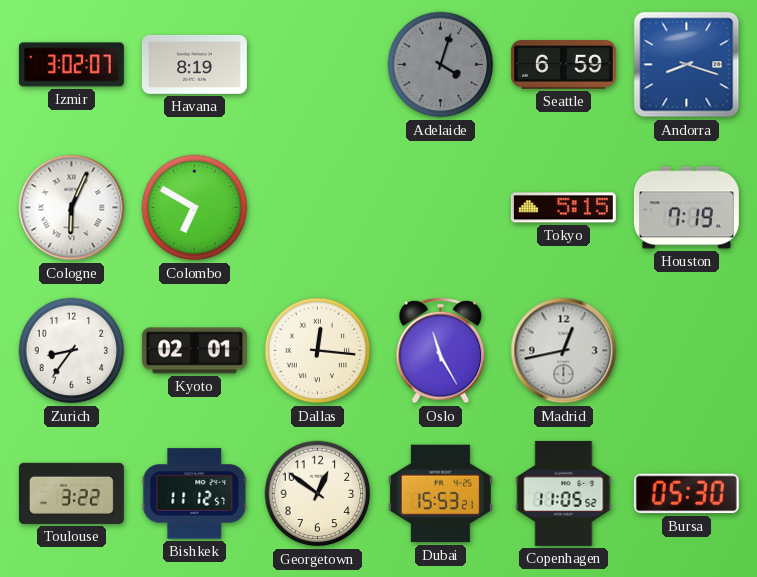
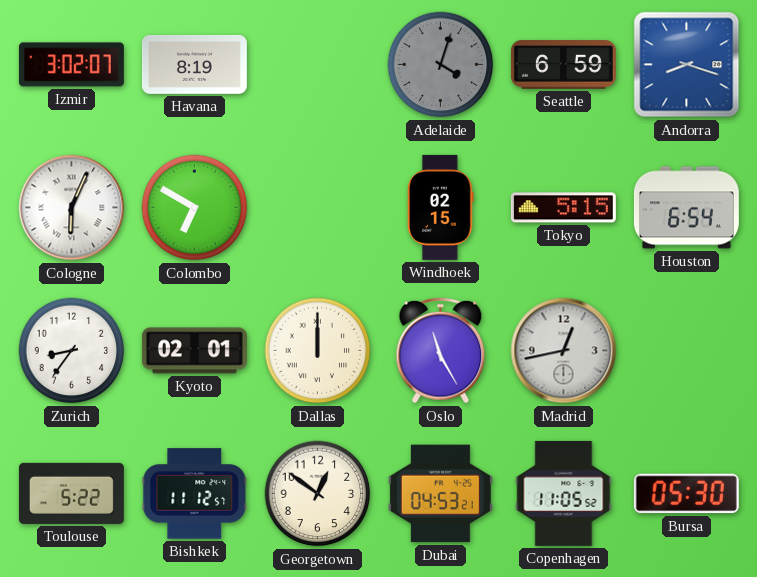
Windhoek: none -> 02:15 (440, 207)
Houston: 7:19 -> 6:54 (686, 208)
Dallas: 12:16 -> 12:00 (318, 351)
Toulouse: 3:22 -> 5:22 (71, 493)
Dubai: 15:53 -> 04:53 (440, 494)
